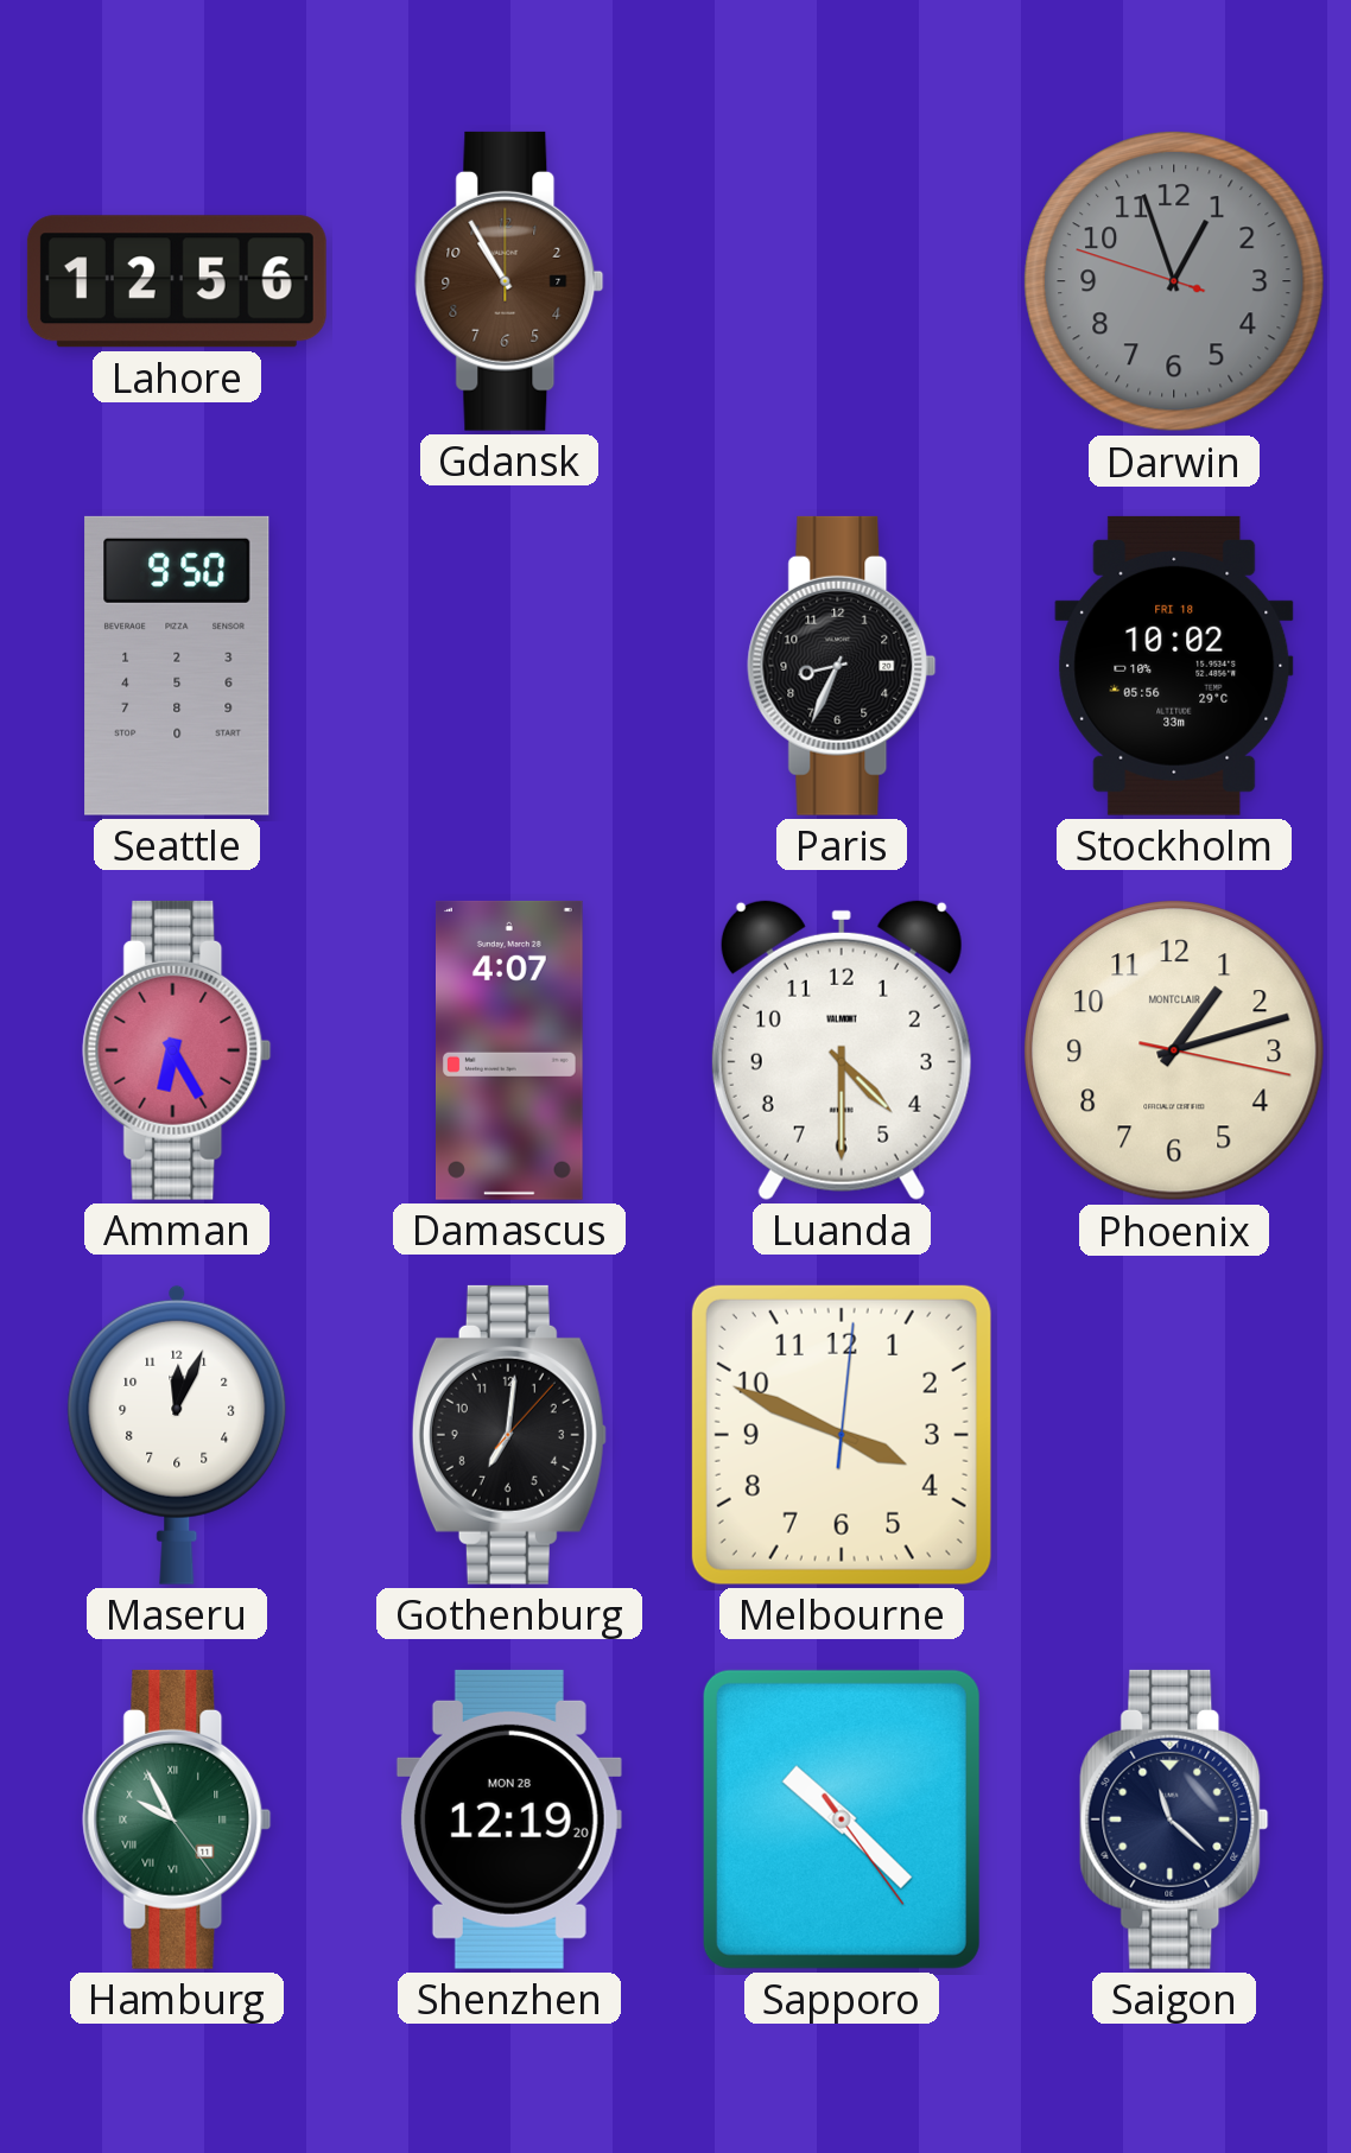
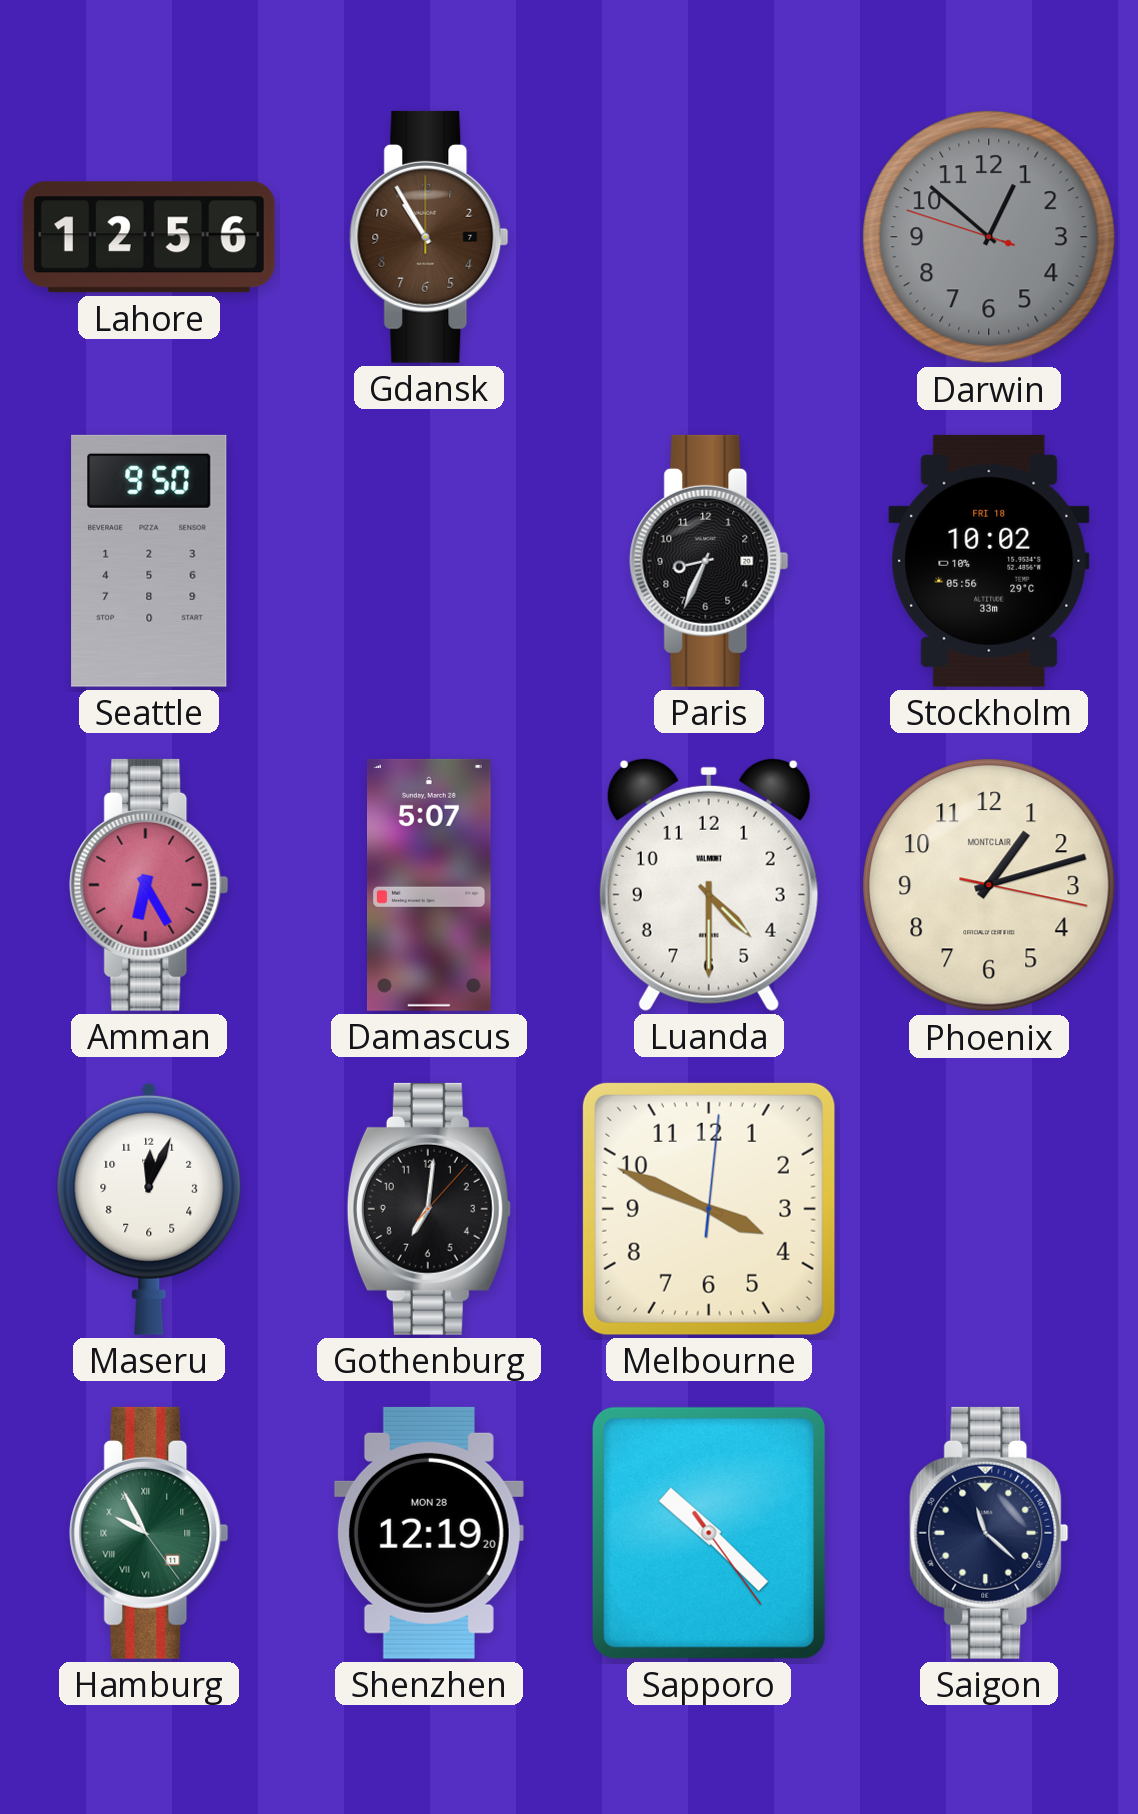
Darwin: 12:56 -> 12:51 (989, 237)
Damascus: 4:07 -> 5:07 (430, 885)
